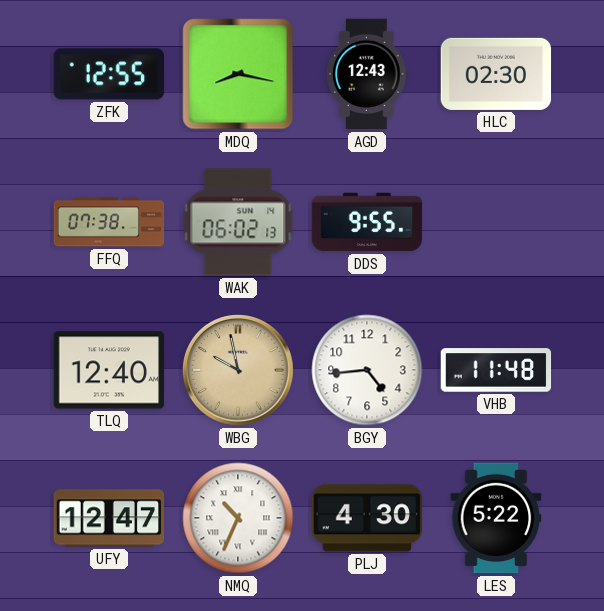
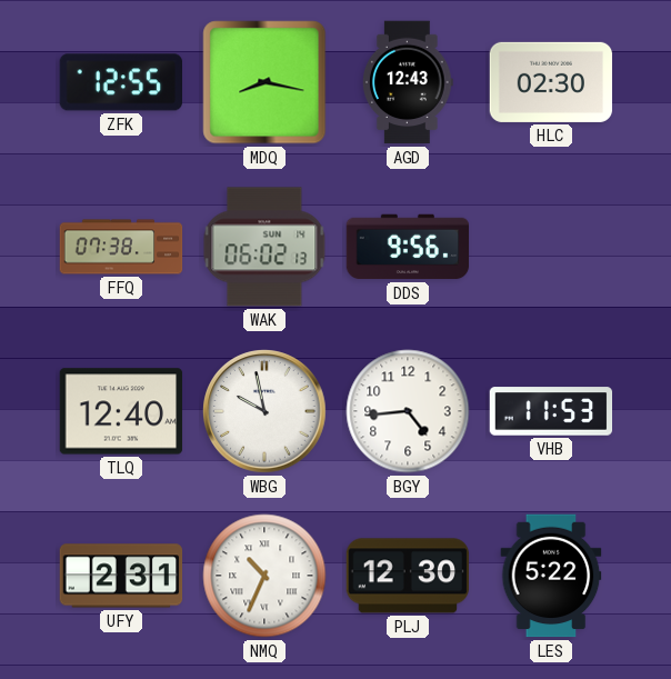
DDS: 9:55 -> 9:56 (408, 247)
WBG dial: champagne -> white (264, 411)
VHB: 11:48 -> 11:53 (551, 411)
UFY: 12:47 -> 2:31 (121, 576)
PLJ: 4:30 -> 12:30 (408, 576)
